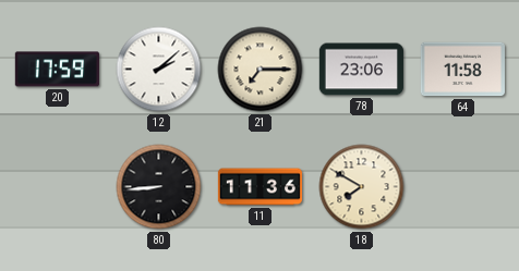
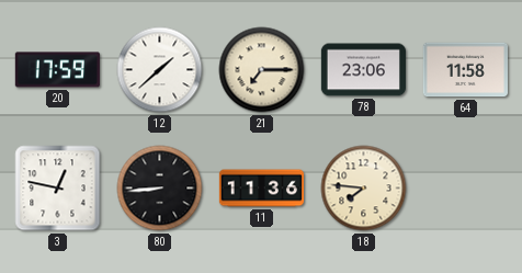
12: 2:08 -> 1:38 (160, 70)
3: none -> 12:47 (58, 189)
18: 7:50 -> 7:46 (364, 189)
